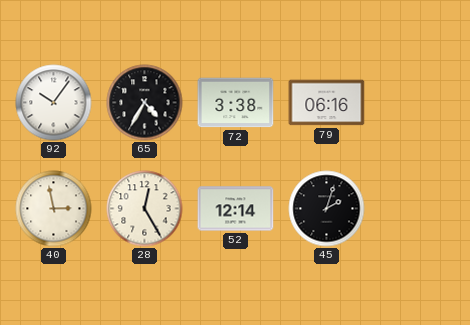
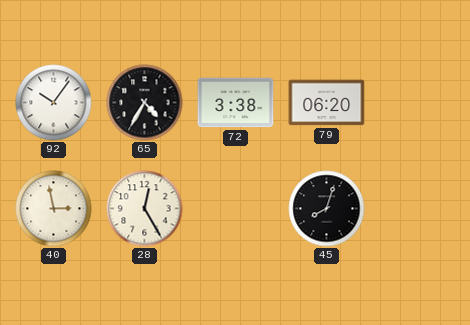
79: 06:16 -> 06:20 (327, 103)
52: 12:14 -> none (236, 209)
45: 2:03 -> 8:03 (327, 209)
